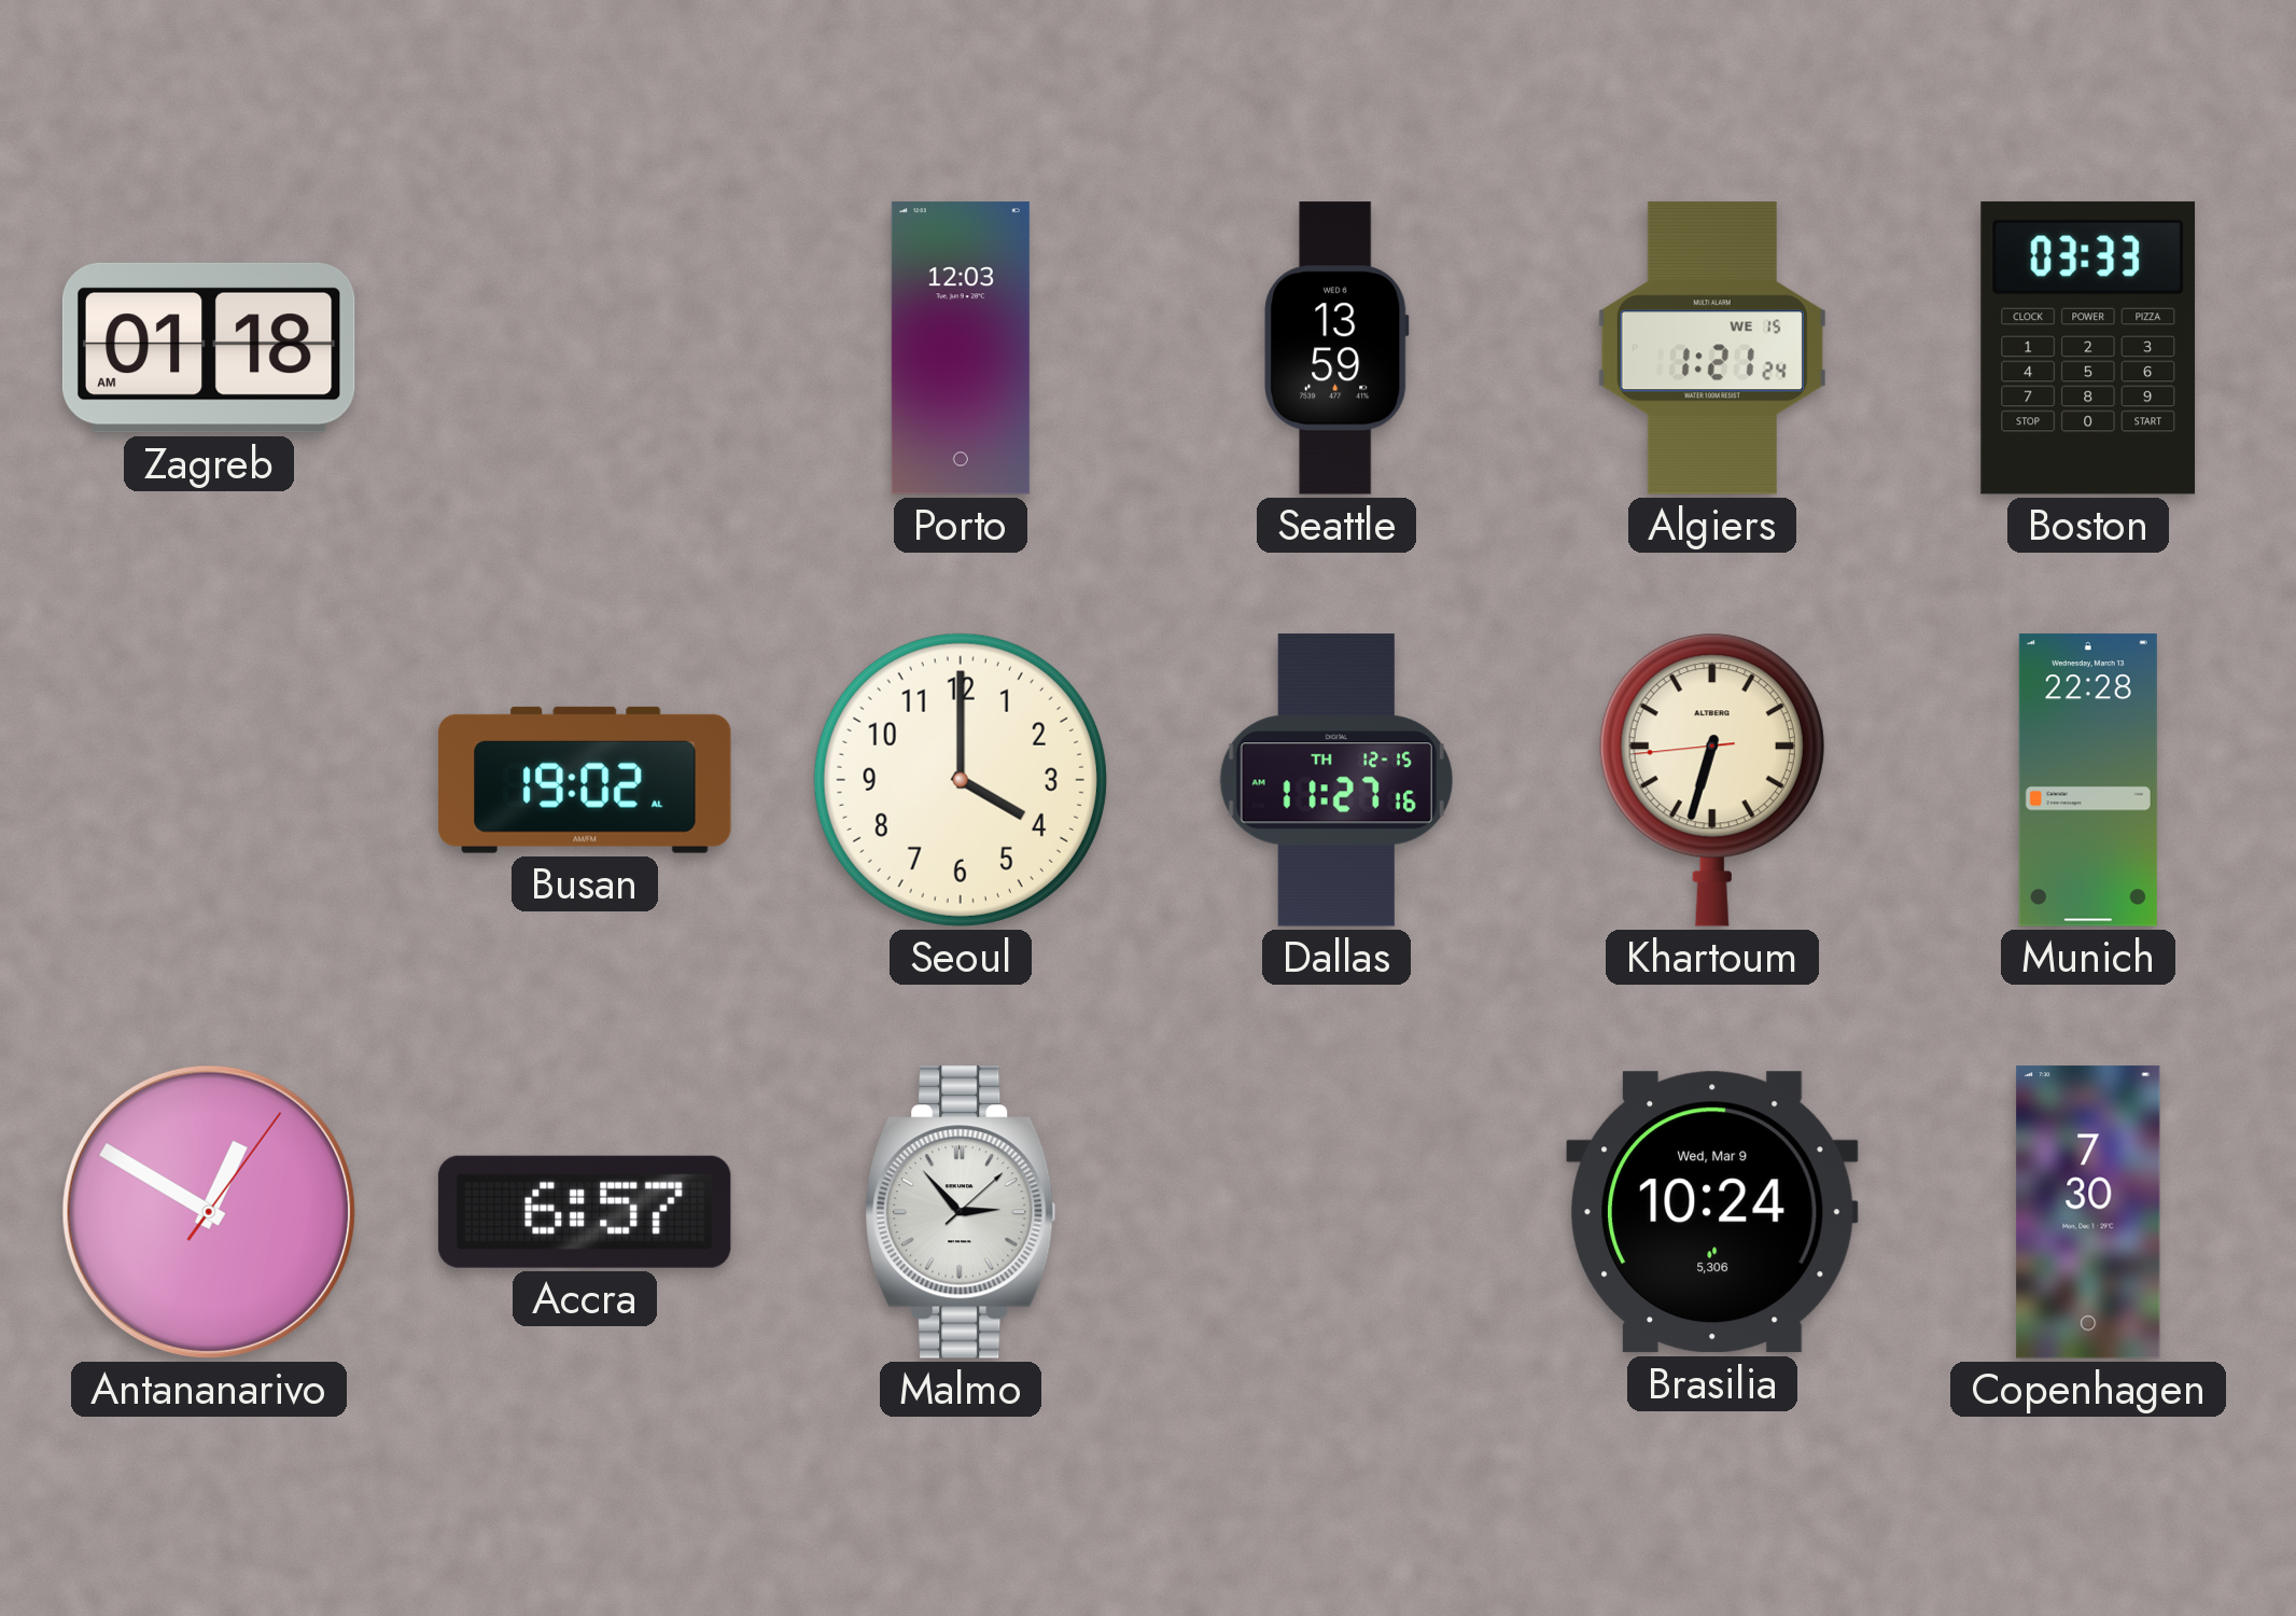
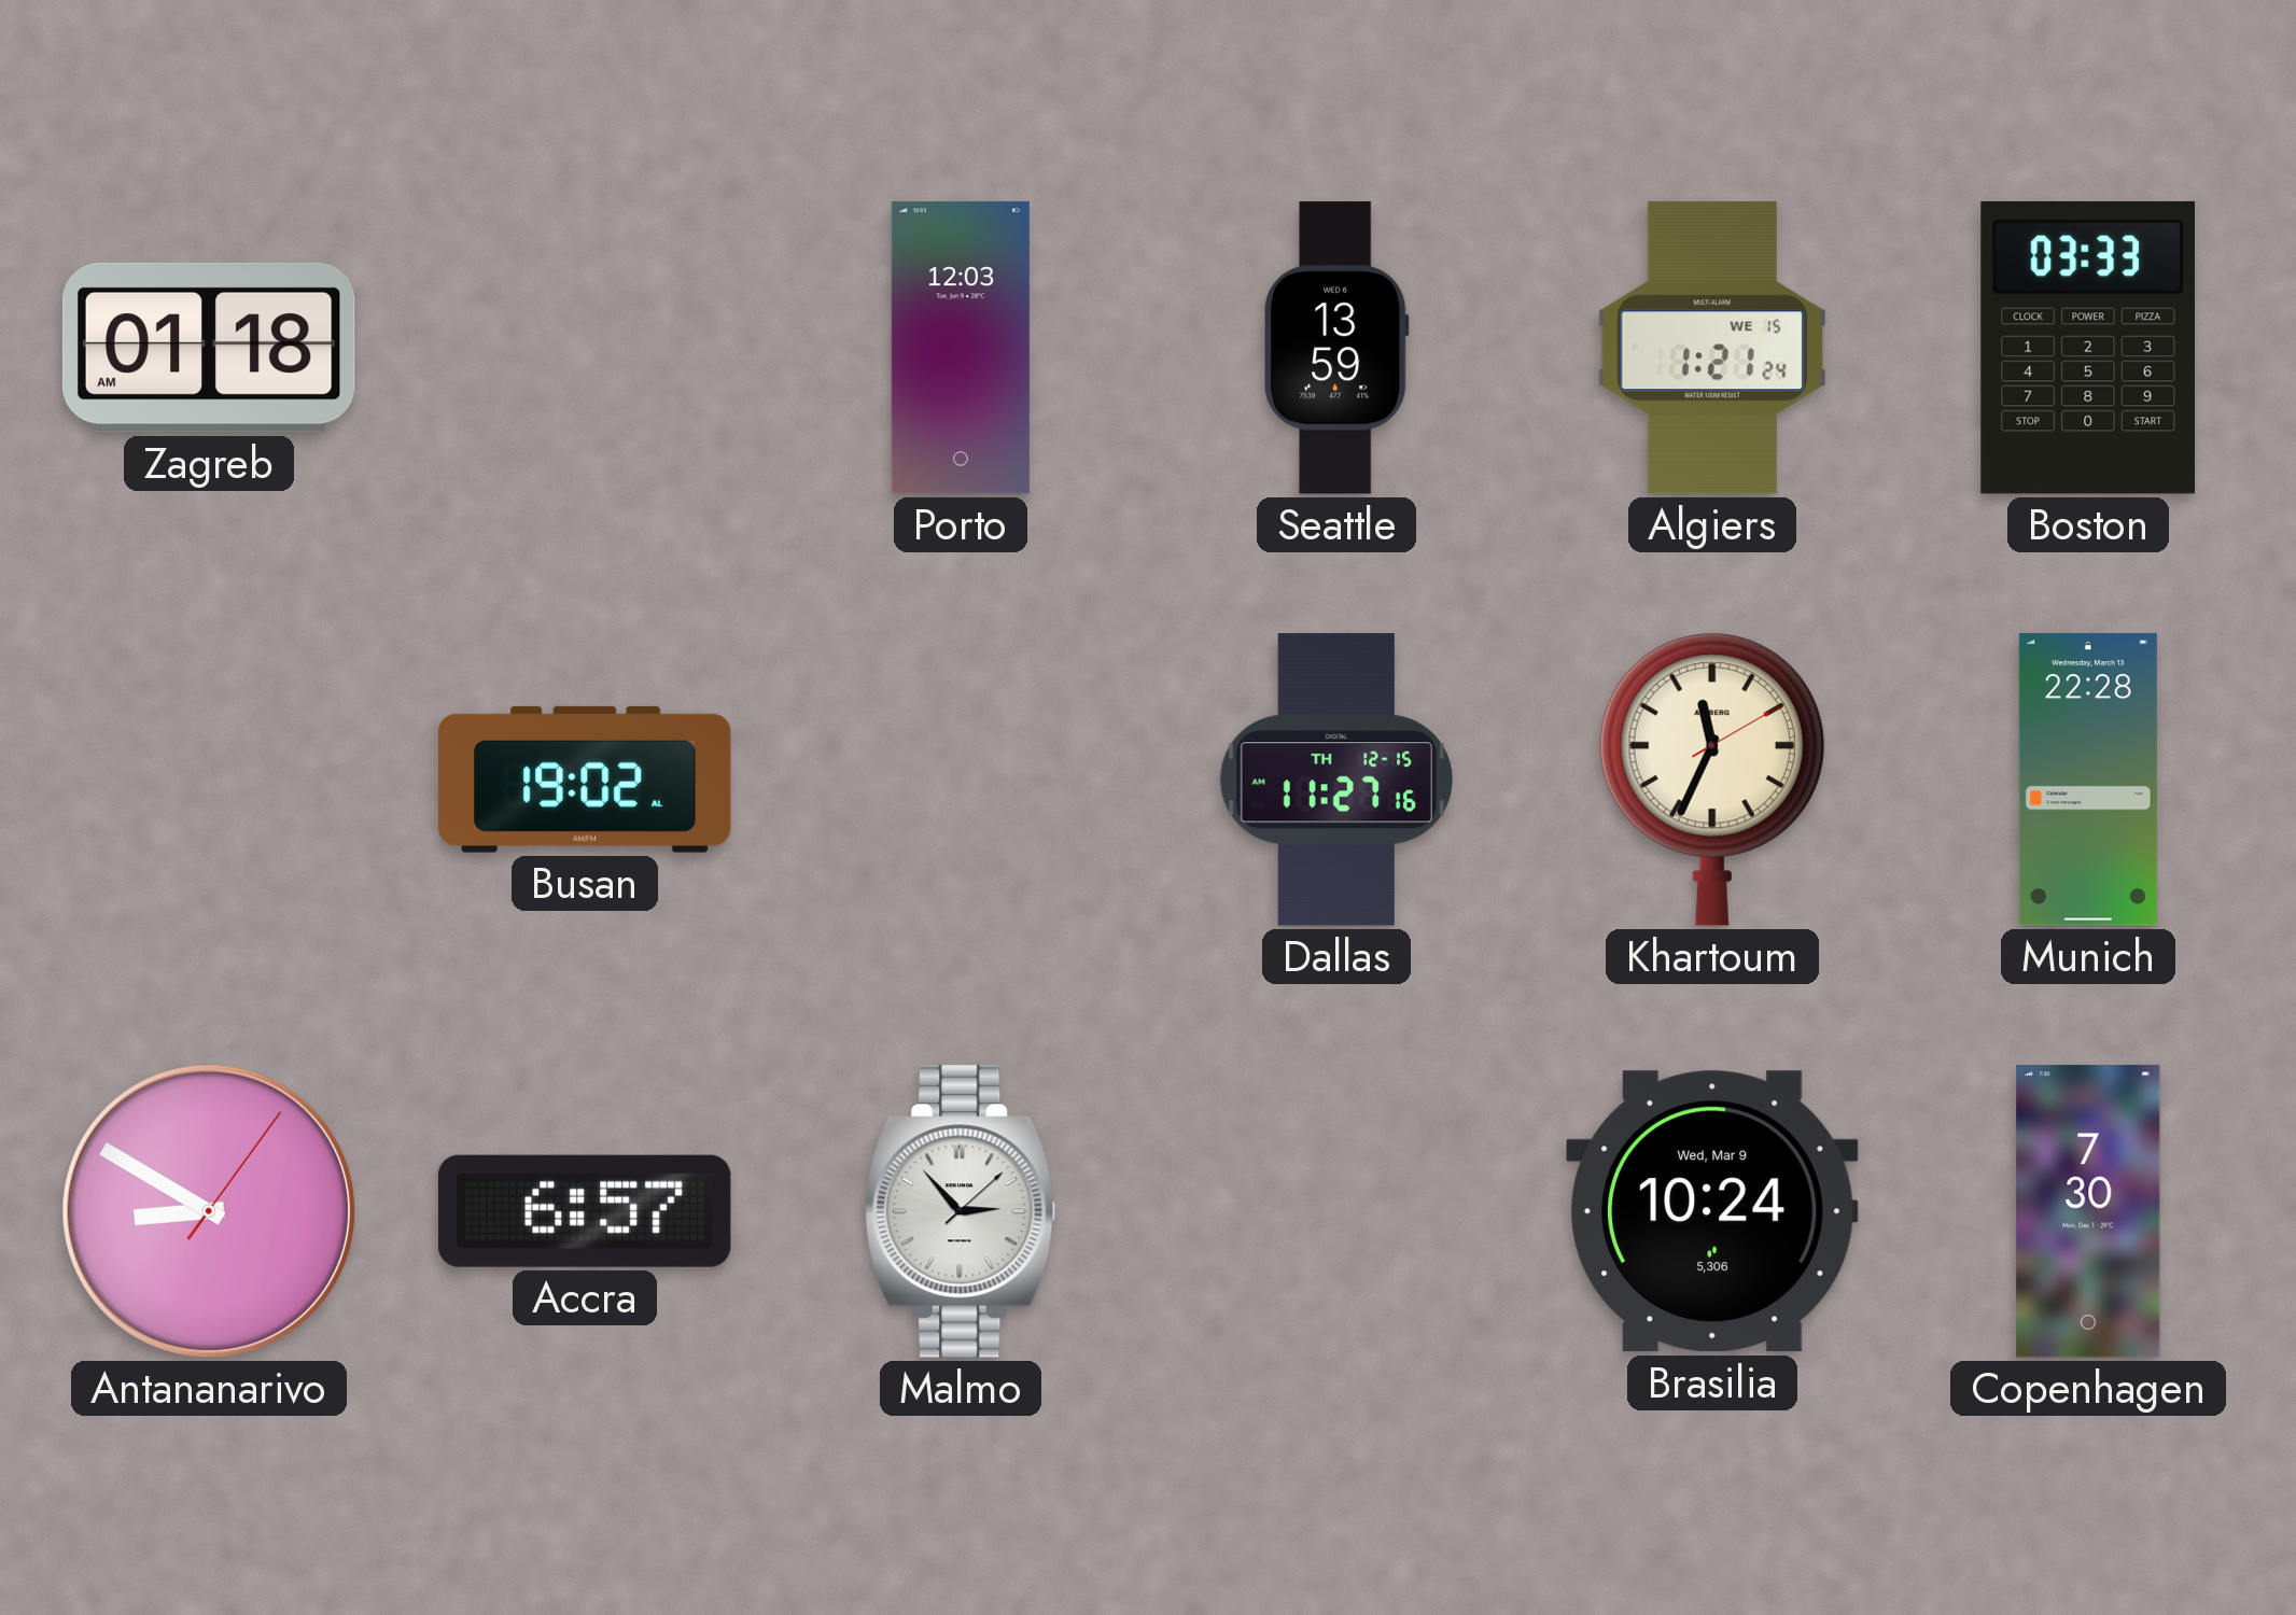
Seoul: 4:00 -> none (961, 780)
Khartoum: 6:32 -> 11:34 (1712, 780)
Antananarivo: 12:50 -> 8:50 (209, 1211)
